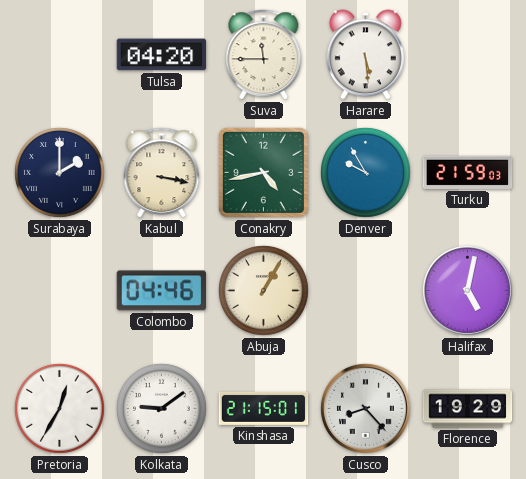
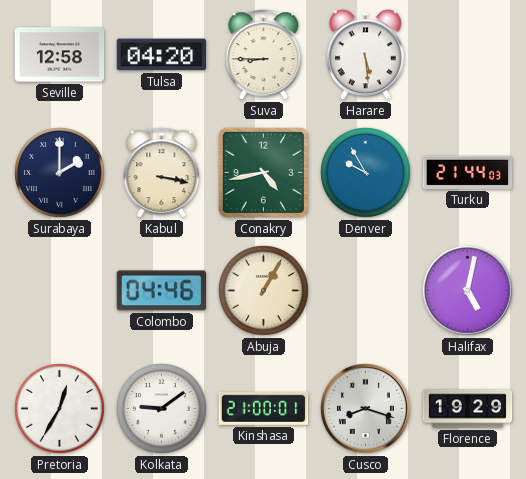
Seville: none -> 12:58 (60, 55)
Suva: 11:45 -> 8:45 (264, 55)
Turku: 21:59 -> 21:44 (468, 172)
Kinshasa: 21:15 -> 21:00 (264, 408)
Cusco: 8:23 -> 8:18 (365, 408)
